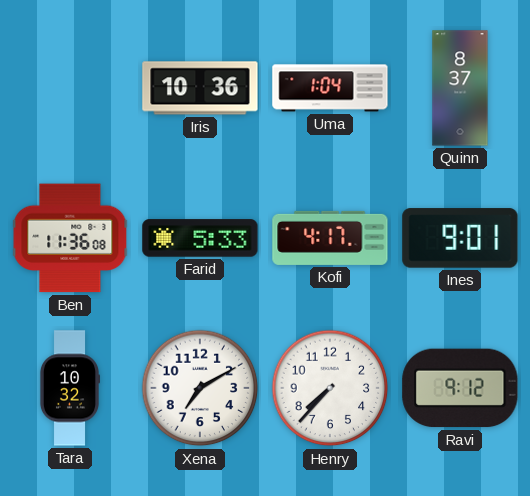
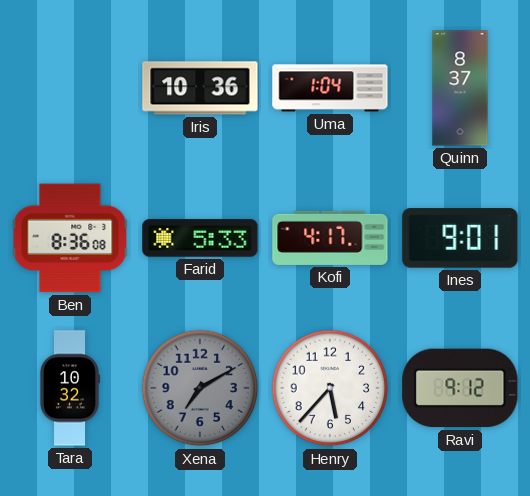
Ben: 11:36 -> 8:36 (70, 238)
Xena dial: white -> grey (200, 388)
Henry: 7:37 -> 5:37 (330, 388)
